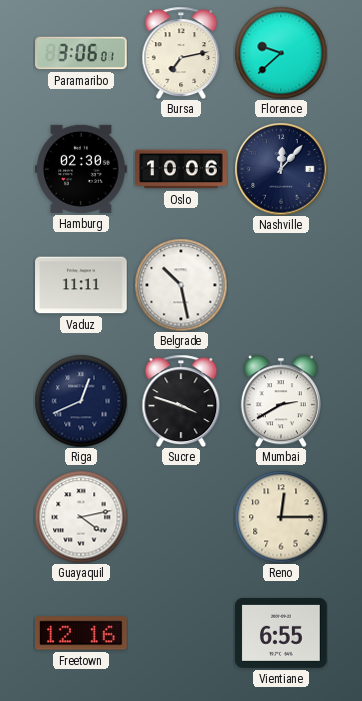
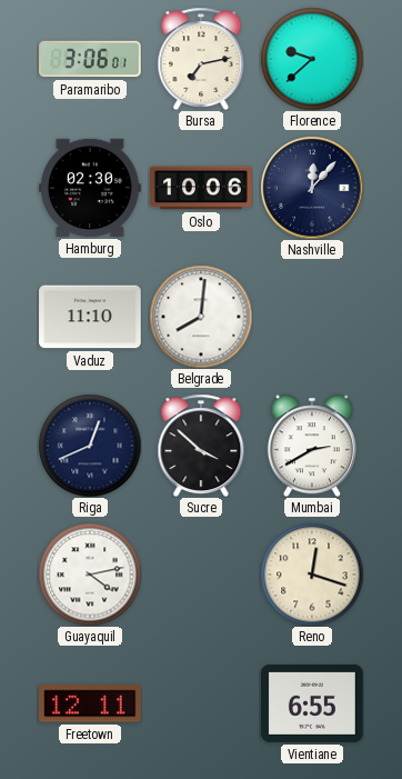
Vaduz: 11:11 -> 11:10 (90, 317)
Belgrade: 10:28 -> 8:01 (201, 317)
Sucre: 3:48 -> 3:52 (201, 446)
Reno: 12:15 -> 12:18 (312, 575)
Freetown: 12:16 -> 12:11 (91, 703)
